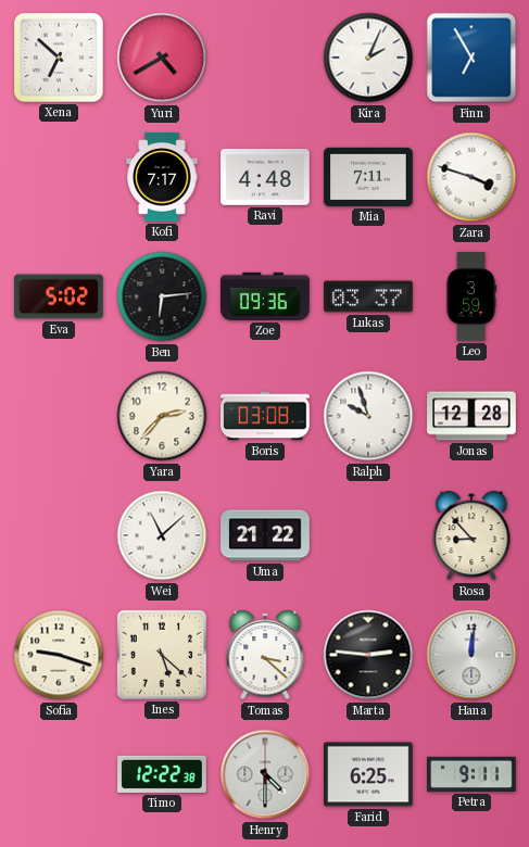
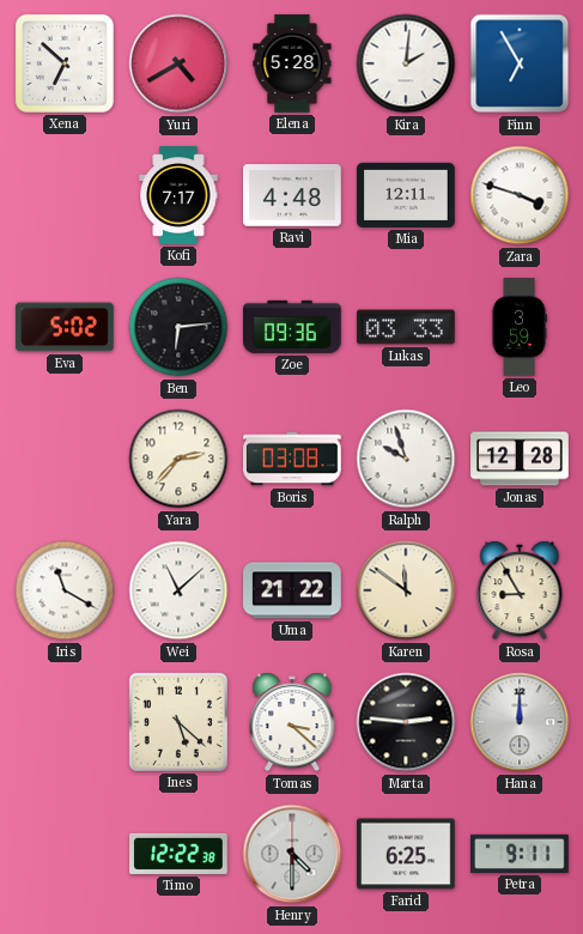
Elena: none -> 5:28 (292, 63)
Kira: 2:04 -> 2:01 (406, 63)
Mia: 7:11 -> 12:11 (406, 195)
Lukas: 03:37 -> 03:33 (406, 327)
Iris: none -> 11:20 (65, 590)
Karen: none -> 11:51 (406, 590)
Rosa: 8:53 -> 8:55 (520, 590)
Sofia: 9:18 -> none (59, 655)
Hana: 12:01 -> 12:00 (520, 722)
